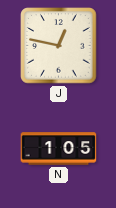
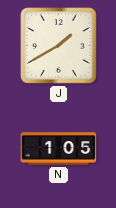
J: 12:47 -> 1:40 (59, 46)
